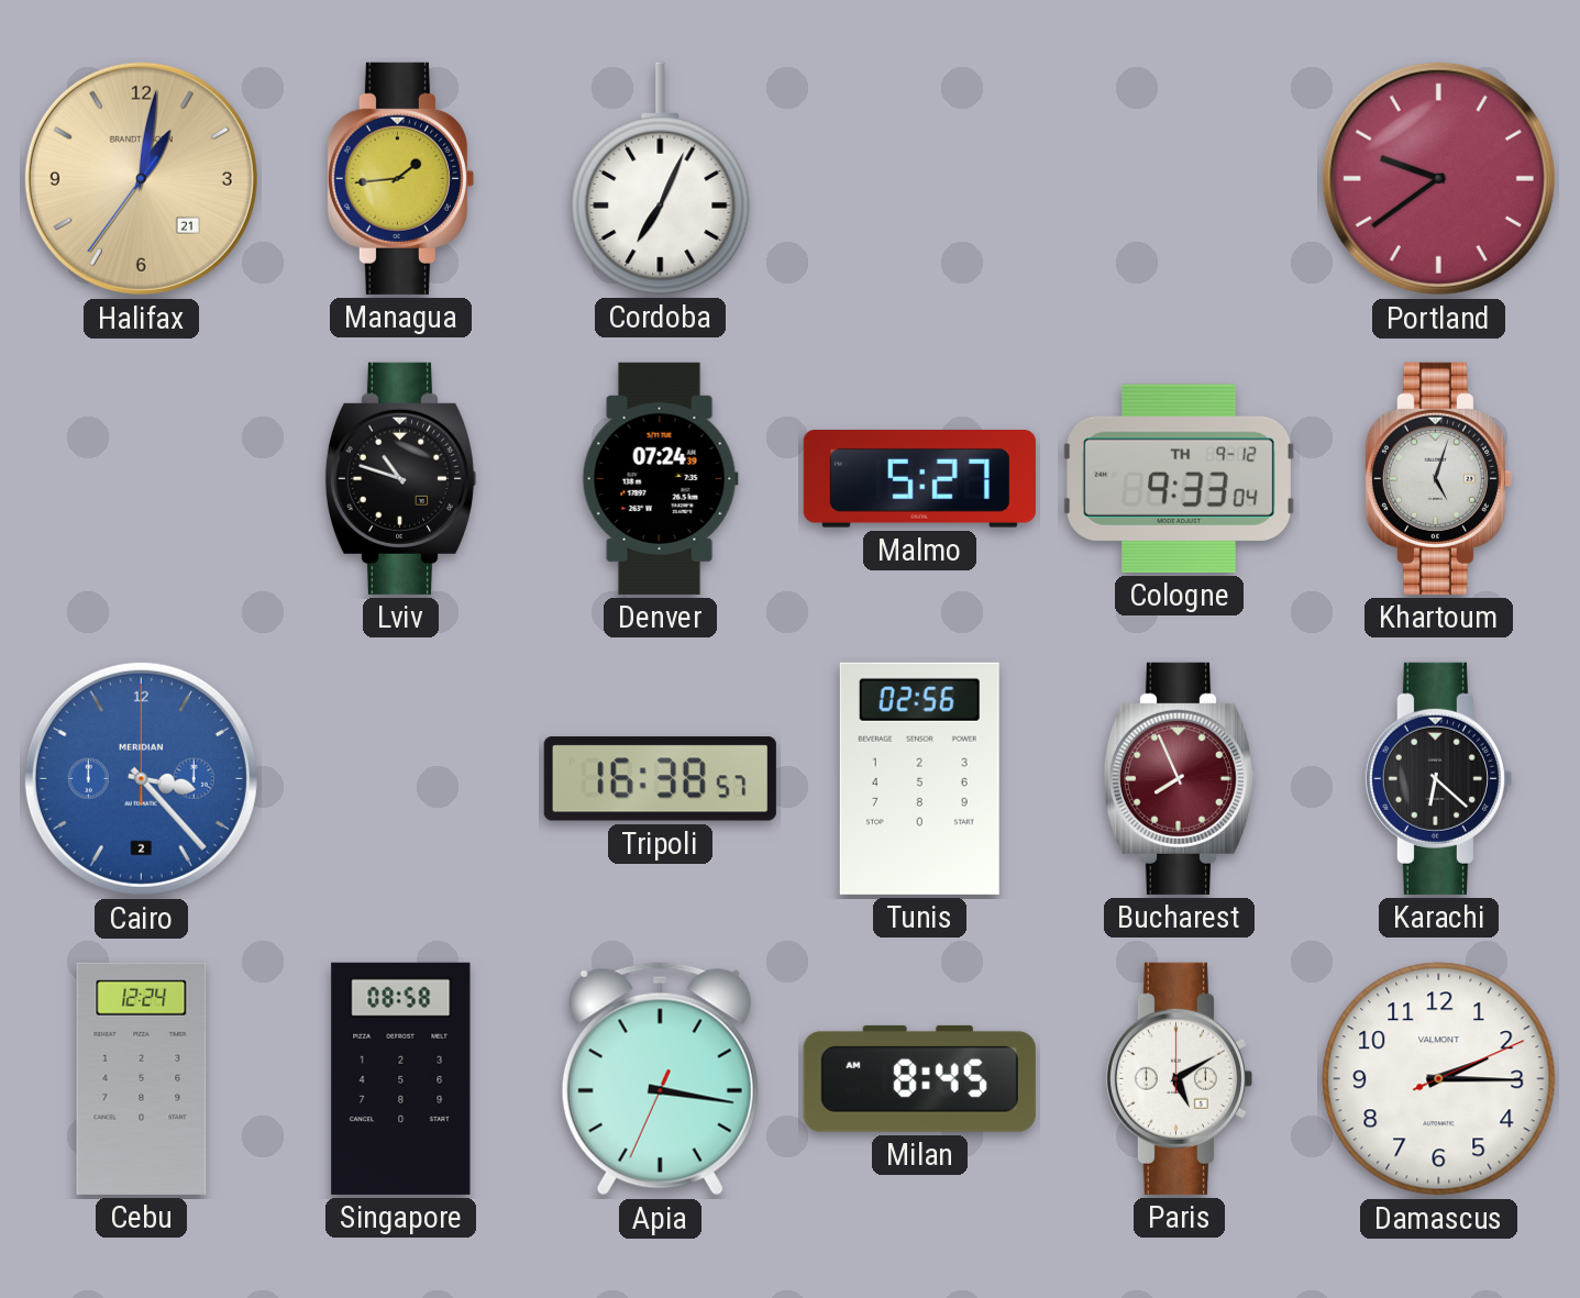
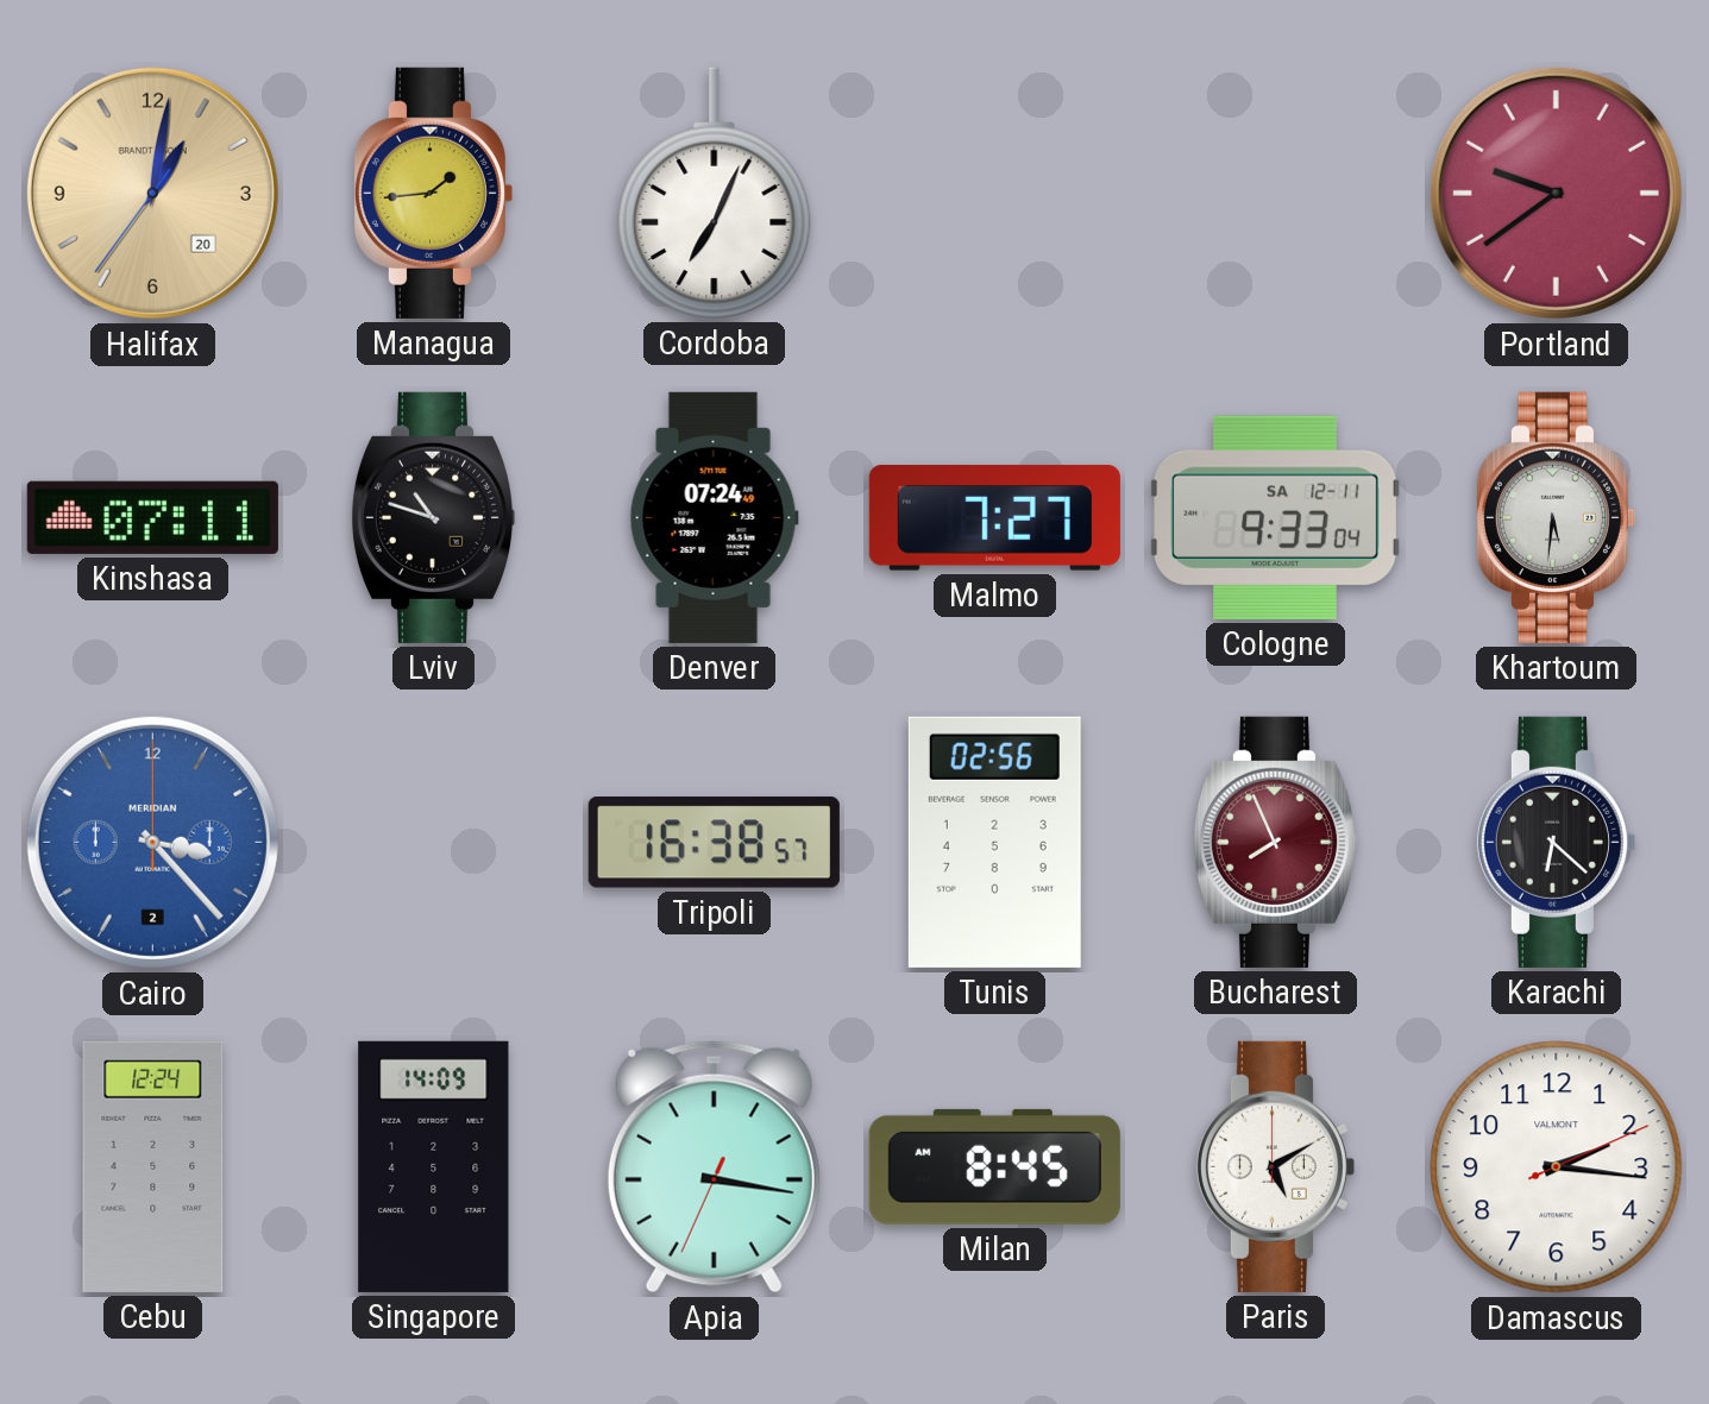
Halifax date: 21 -> 20 (152, 193)
Kinshasa: none -> 07:11 (152, 517)
Denver: 07:24:39 -> 07:24:49 (714, 517)
Malmo: 5:27 -> 7:27 (994, 518)
Cologne date: TH 9-12 -> SA 12-11 (1275, 517)
Khartoum: 5:03 -> 5:31 (1556, 517)
Singapore: 08:58 -> 14:09 (434, 1166)
Damascus: 2:15 -> 2:16 (1557, 1167)
